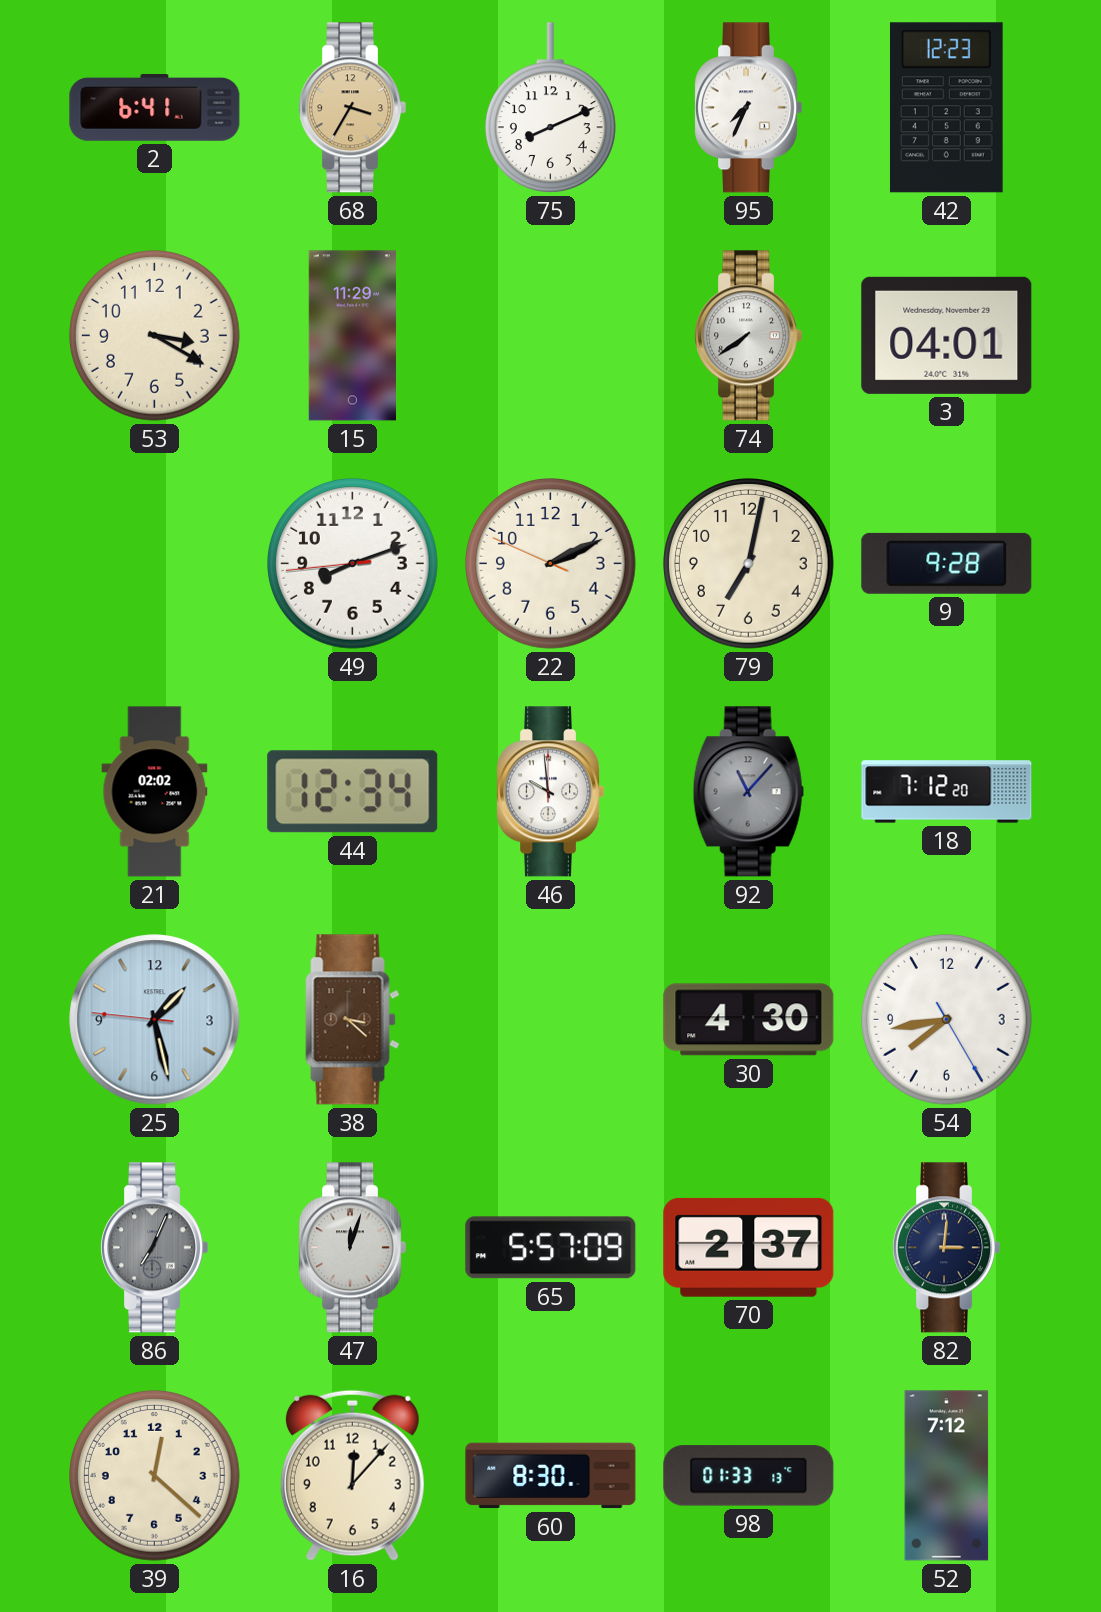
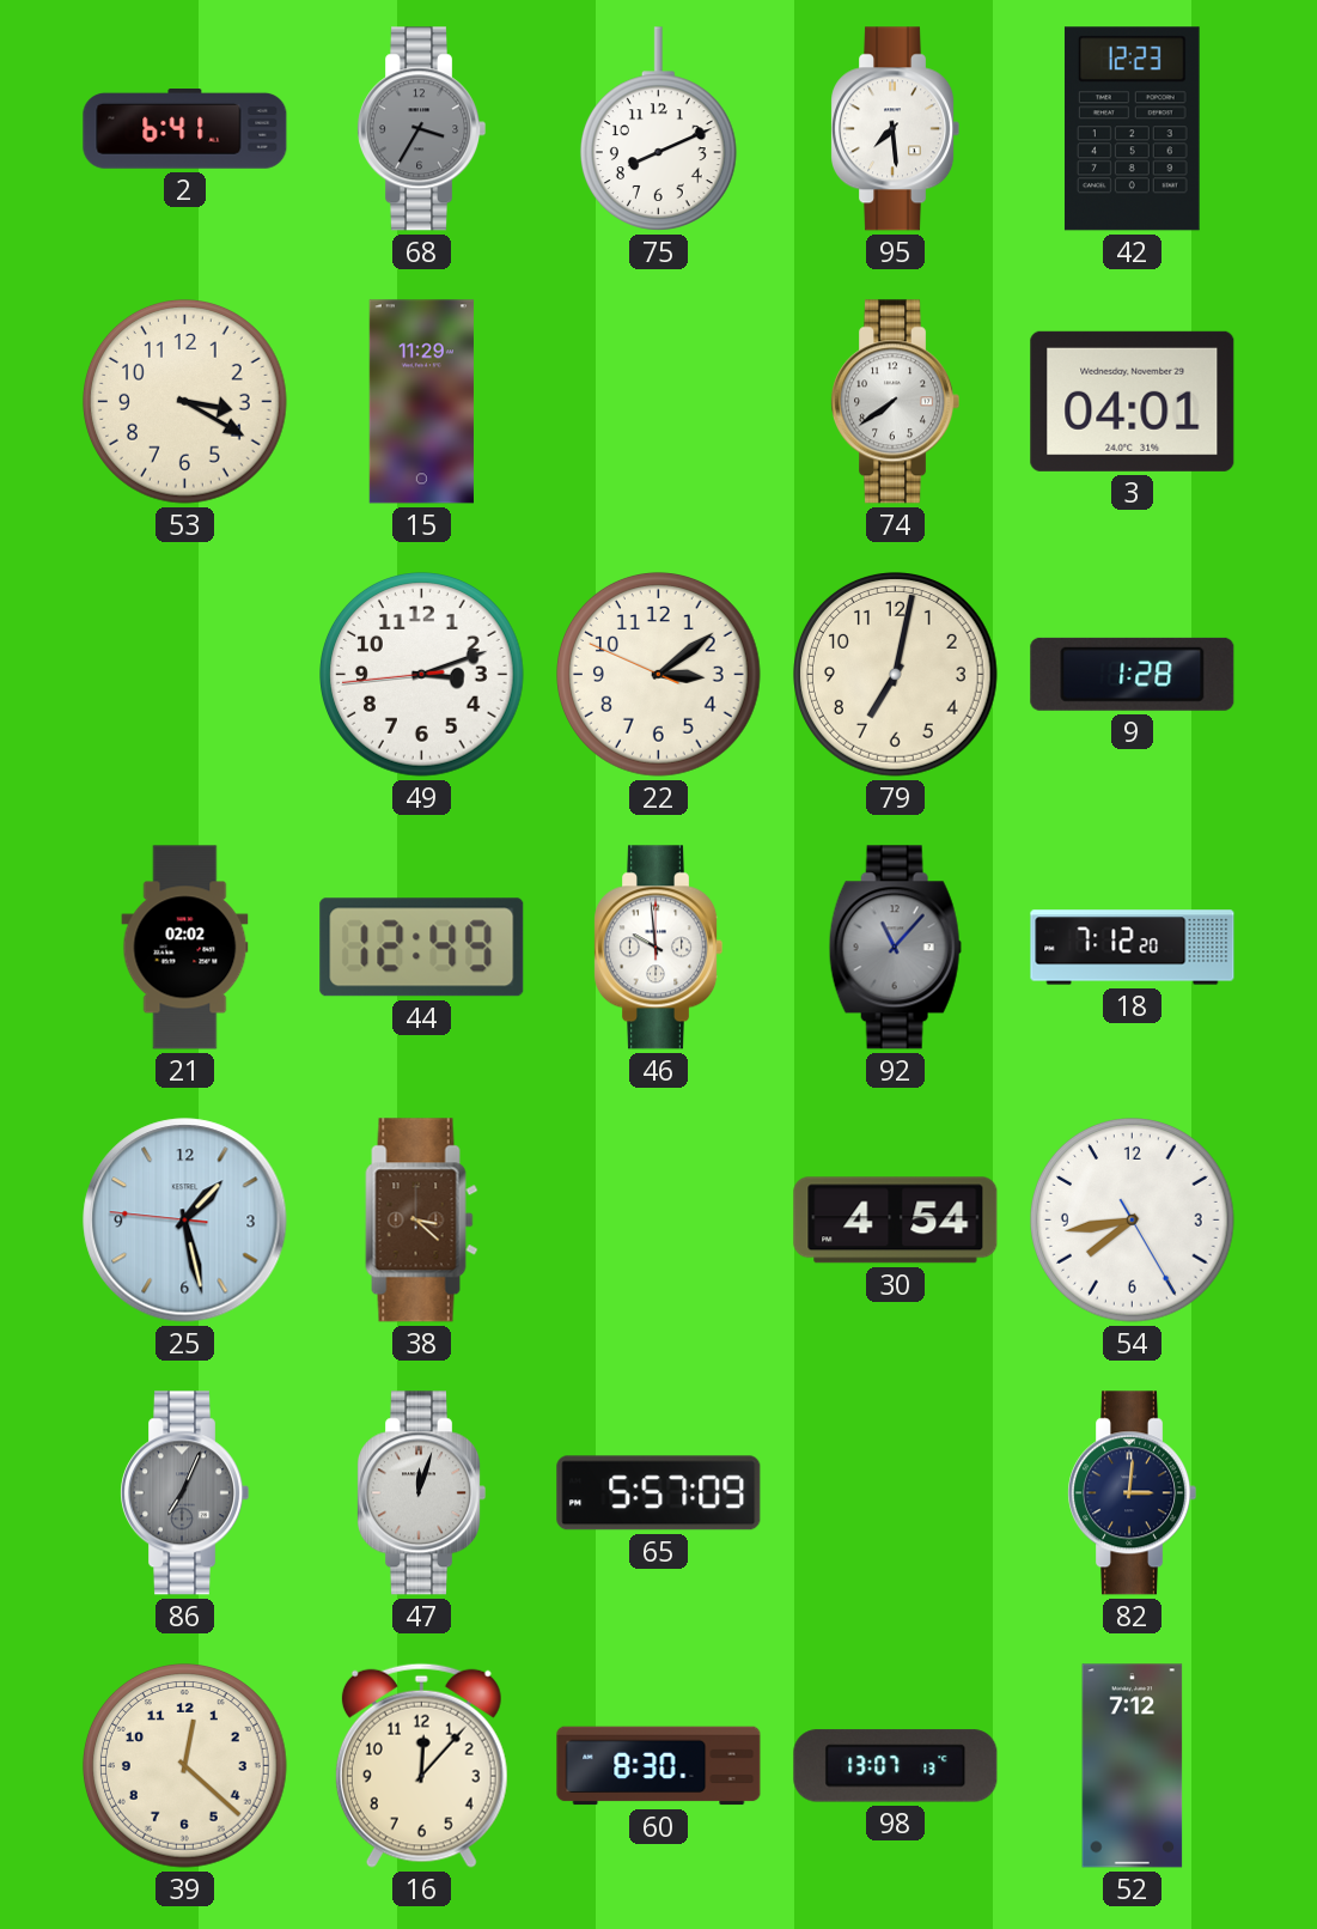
68 dial: champagne -> grey (422, 129)
95: 7:34 -> 7:29 (896, 129)
49: 8:11 -> 3:11 (422, 675)
22: 2:10 -> 3:08 (659, 675)
9: 9:28 -> 1:28 (1133, 674)
44: 12:34 -> 12:49 (422, 948)
30: 4:30 -> 4:54 (896, 1221)
70: 2:37 -> none (749, 1247)
98: 01:33 -> 13:07 (896, 1766)
